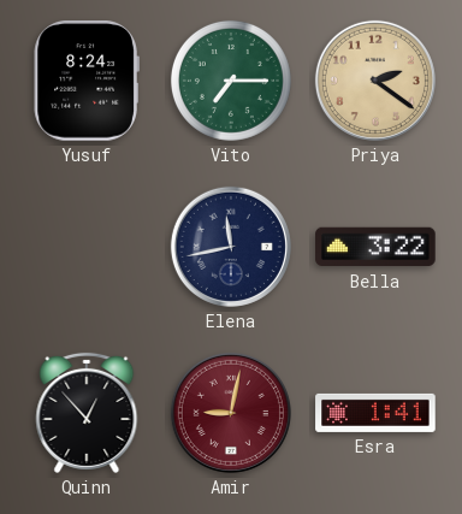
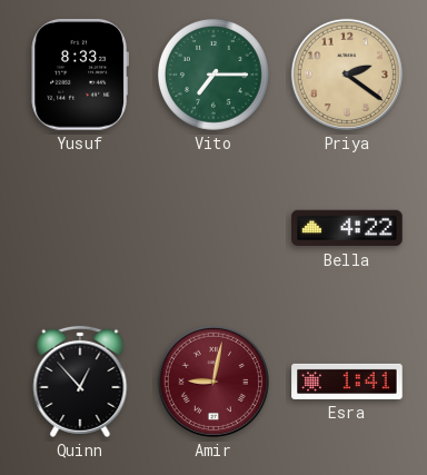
Yusuf: 8:24 -> 8:33 (80, 76)
Elena: 11:43 -> none (231, 247)
Bella: 3:22 -> 4:22 (347, 228)
